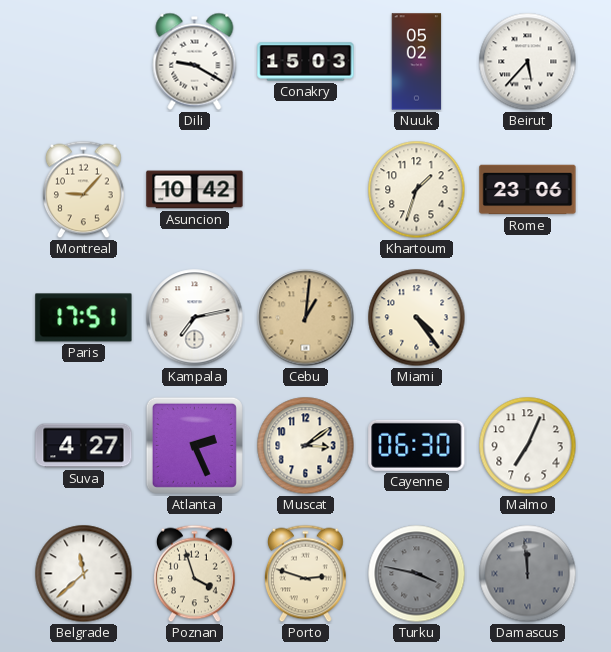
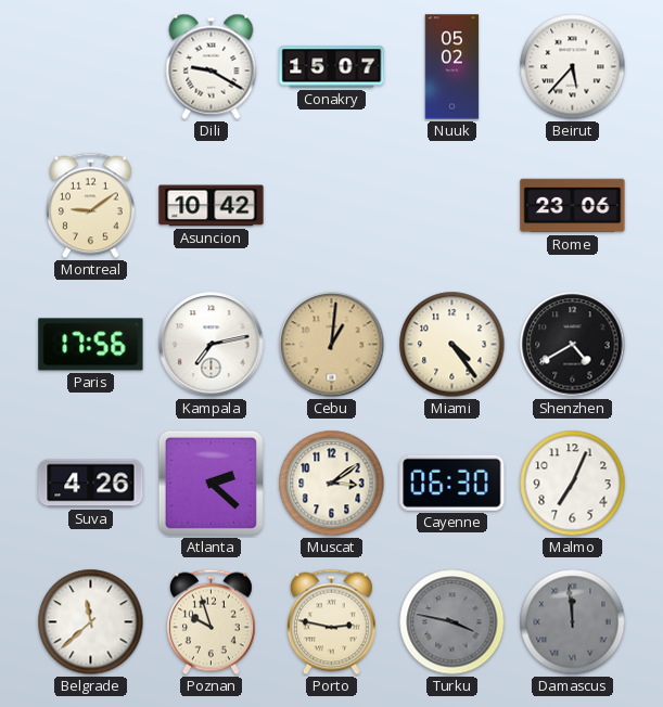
Conakry: 15:03 -> 15:07 (332, 67)
Montreal: 9:07 -> 9:09 (91, 206)
Khartoum: 1:33 -> none (417, 190)
Paris: 17:51 -> 17:56 (91, 345)
Shenzhen: none -> 4:40 (573, 345)
Suva: 4:27 -> 4:26 (91, 484)
Atlanta: 2:26 -> 2:22 (211, 483)
Poznan: 3:57 -> 9:57 (212, 622)
Porto: 2:48 -> 2:47 (332, 622)
